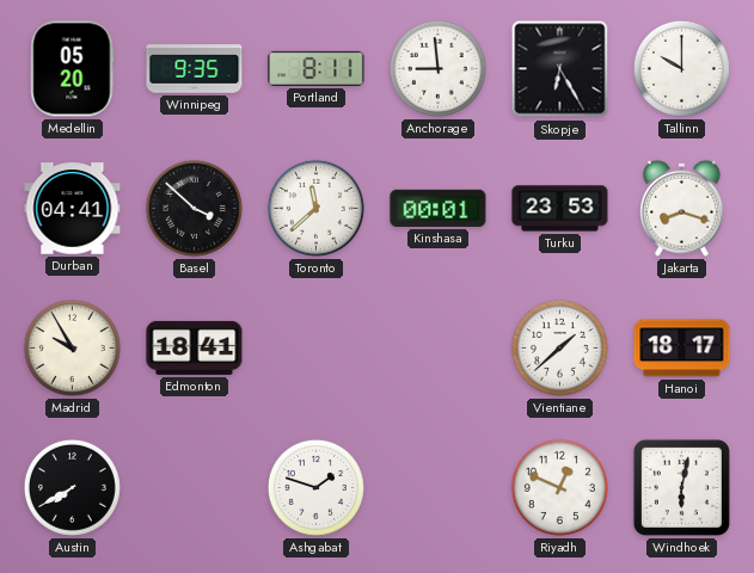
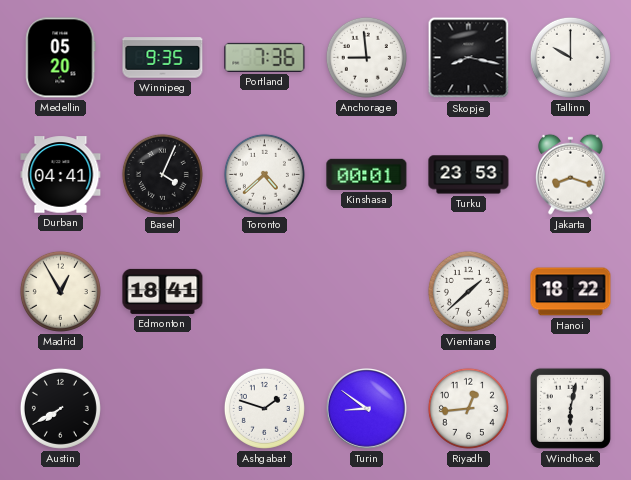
Portland: 8:11 -> 7:36 (265, 57)
Skopje: 6:25 -> 8:17 (469, 58)
Basel: 3:52 -> 4:04 (162, 174)
Toronto: 11:38 -> 4:38 (264, 174)
Madrid: 9:55 -> 12:55 (60, 291)
Hanoi: 18:17 -> 18:22 (571, 292)
Turin: none -> 8:51 (367, 409)
Riyadh: 12:49 -> 12:44 (468, 408)
